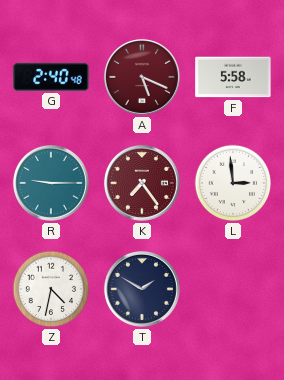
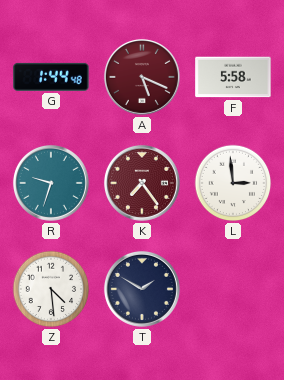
G: 2:40 -> 1:44 (51, 77)
R: 9:15 -> 9:33 (51, 183)
Z: 4:32 -> 4:29 (51, 289)
